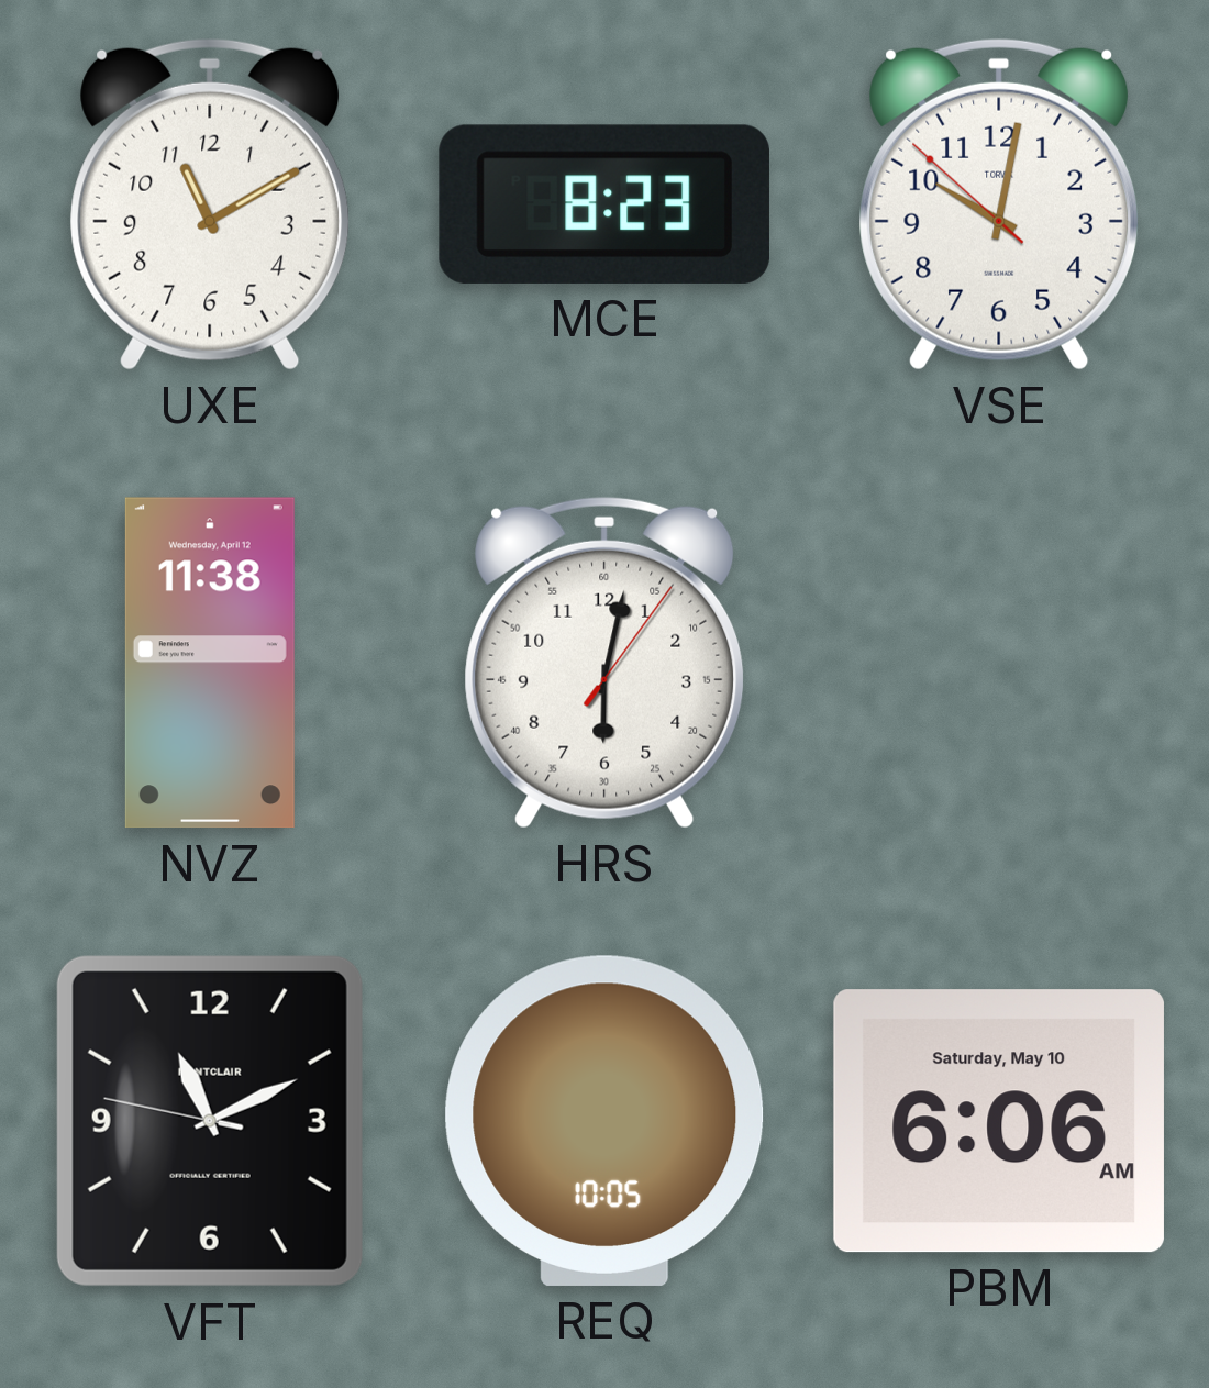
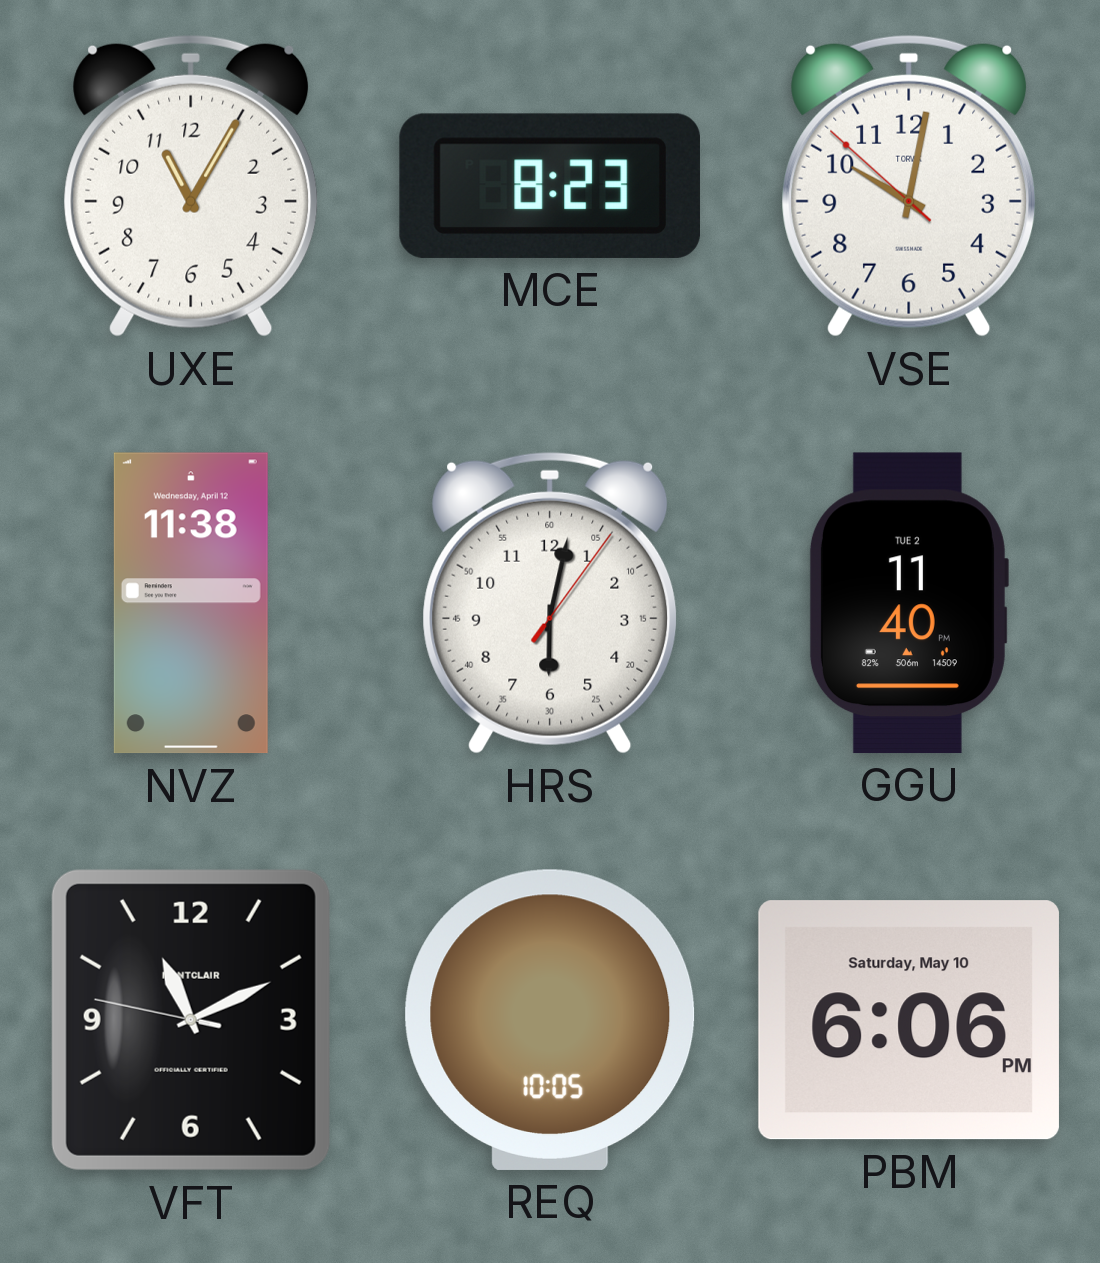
UXE: 11:10 -> 11:05 (191, 186)
GGU: none -> 11:40 (908, 603)
PBM: 6:06 AM -> 6:06 PM (909, 1020)
